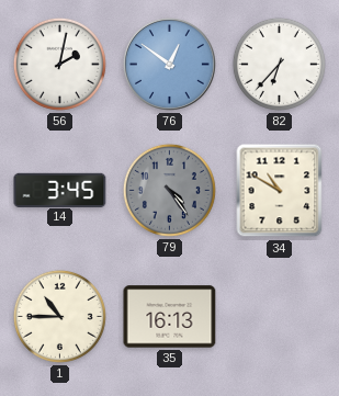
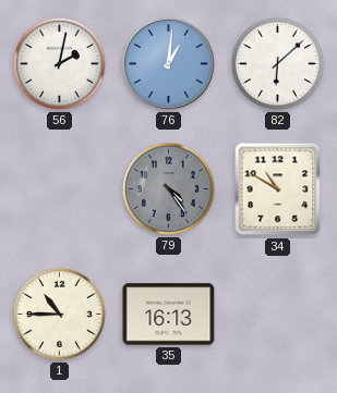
76: 12:51 -> 1:01 (168, 63)
82: 6:37 -> 6:08 (277, 63)
14: 3:45 -> none (60, 190)
